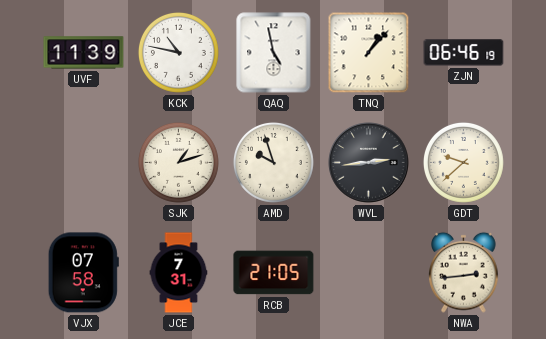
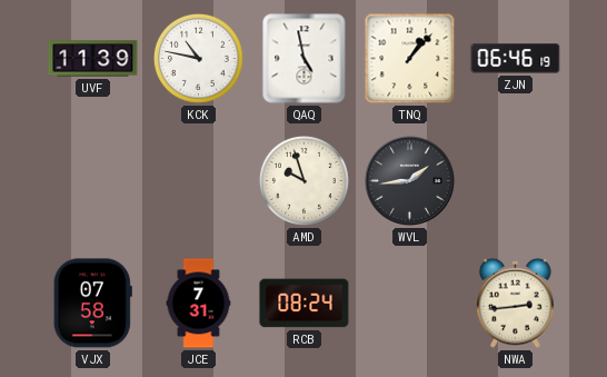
SJK: 1:12 -> none (178, 162)
WVL: 2:44 -> 1:44 (410, 181)
GDT: 9:38 -> none (463, 162)
RCB: 21:05 -> 08:24 (305, 304)
